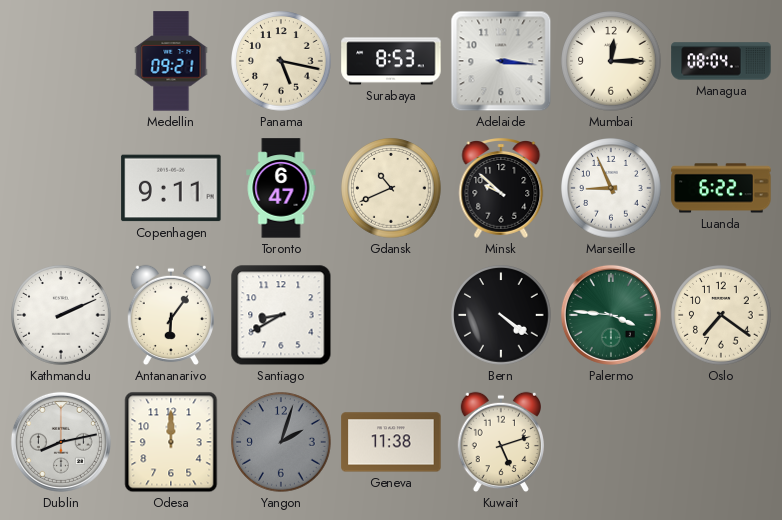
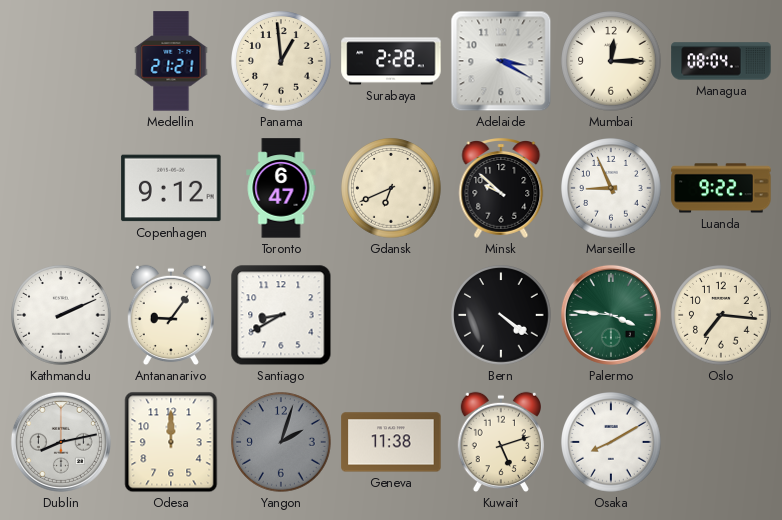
Medellin: 09:21 -> 21:21 (171, 61)
Panama: 5:17 -> 12:59 (281, 61)
Surabaya: 8:53 -> 2:28 (391, 61)
Adelaide: 3:16 -> 3:20 (501, 61)
Copenhagen: 9:11 -> 9:12 (171, 188)
Gdansk: 10:41 -> 6:41 (391, 188)
Luanda: 6:22 -> 9:22 (721, 188)
Antananarivo: 6:06 -> 9:06 (171, 315)
Oslo: 7:21 -> 7:16 (721, 315)
Osaka: none -> 8:10 (611, 442)
